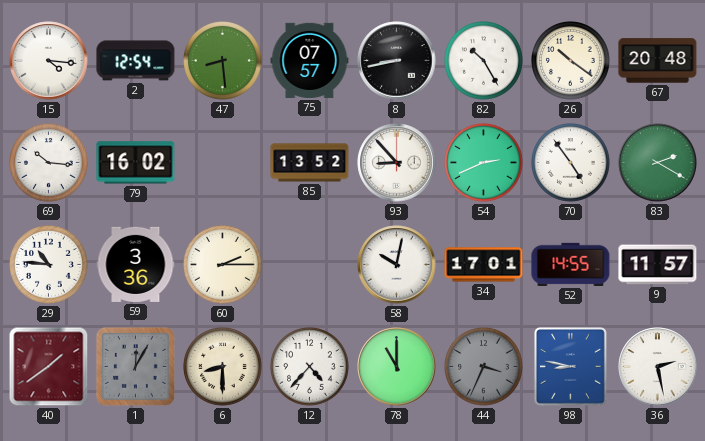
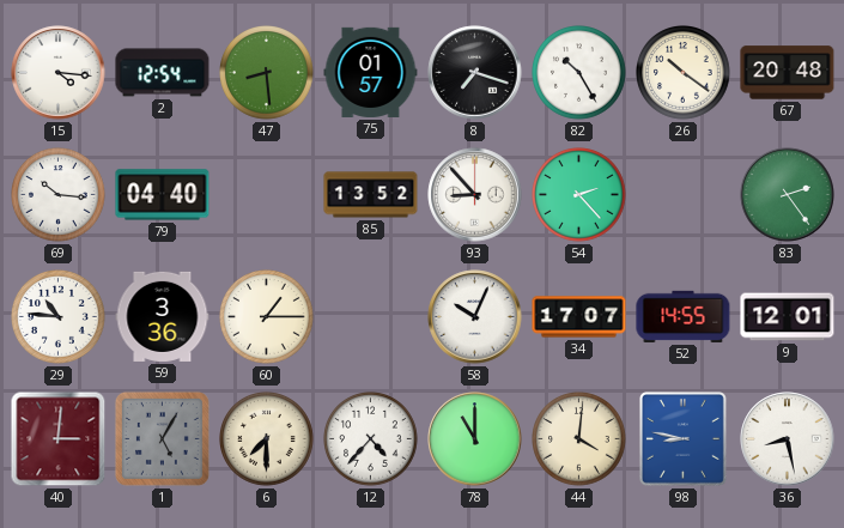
75: 07:57 -> 01:57 (371, 72)
8: 8:43 -> 7:18 (475, 73)
79: 16:02 -> 04:40 (163, 195)
54: 2:41 -> 2:23 (579, 195)
70: 4:54 -> none (571, 163)
83: 2:20 -> 2:24 (788, 195)
60: 2:15 -> 1:15 (267, 317)
58: 10:02 -> 10:04 (475, 317)
34: 17:01 -> 17:07 (579, 317)
9: 11:57 -> 12:01 (788, 317)
40: 1:39 -> 3:01 (59, 439)
1: 12:05 -> 5:05 (162, 438)
6: 8:30 -> 7:30 (267, 439)
44: 3:34 -> 4:01 (579, 439)
44 dial: grey -> cream (579, 439)
36: 2:28 -> 8:28 (788, 439)
